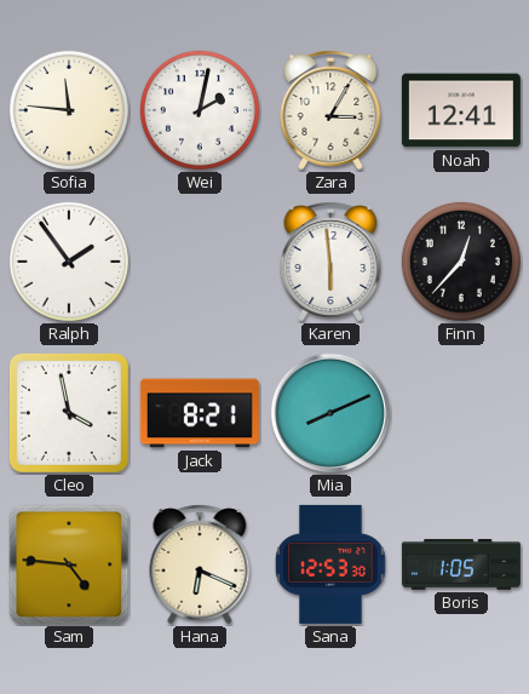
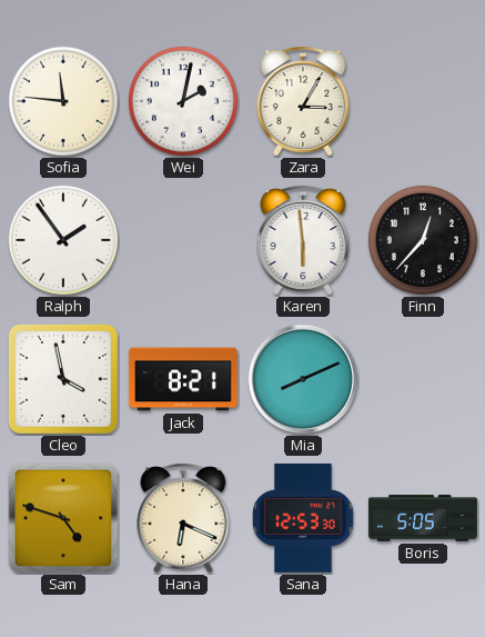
Noah: 12:41 -> none (461, 110)
Sam: 4:46 -> 4:48 (63, 518)
Boris: 1:05 -> 5:05 (423, 518)
